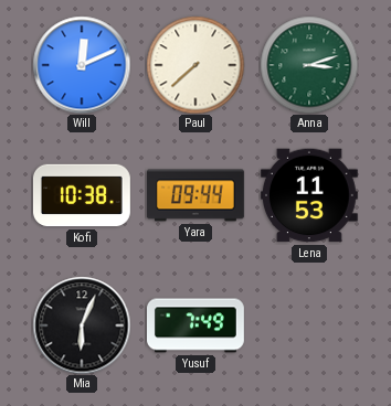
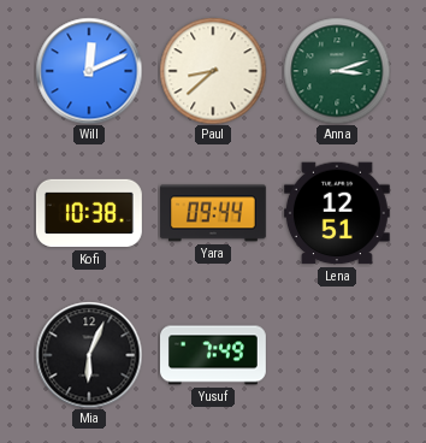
Paul: 7:38 -> 8:38 (213, 71)
Lena: 11:53 -> 12:51 (337, 213)
